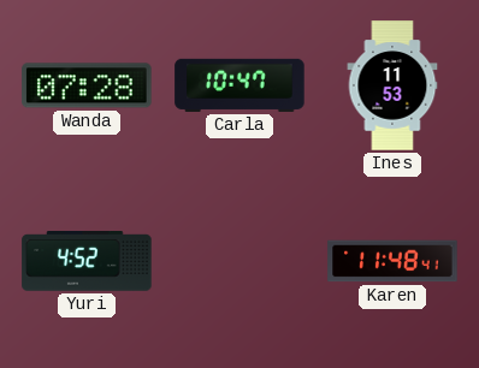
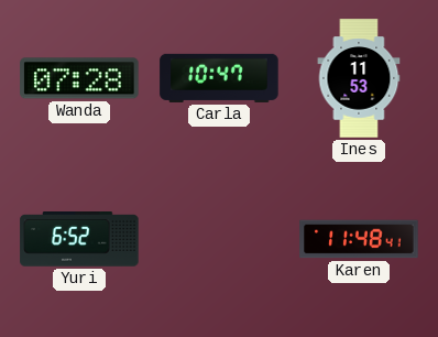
Yuri: 4:52 -> 6:52 (79, 239)
